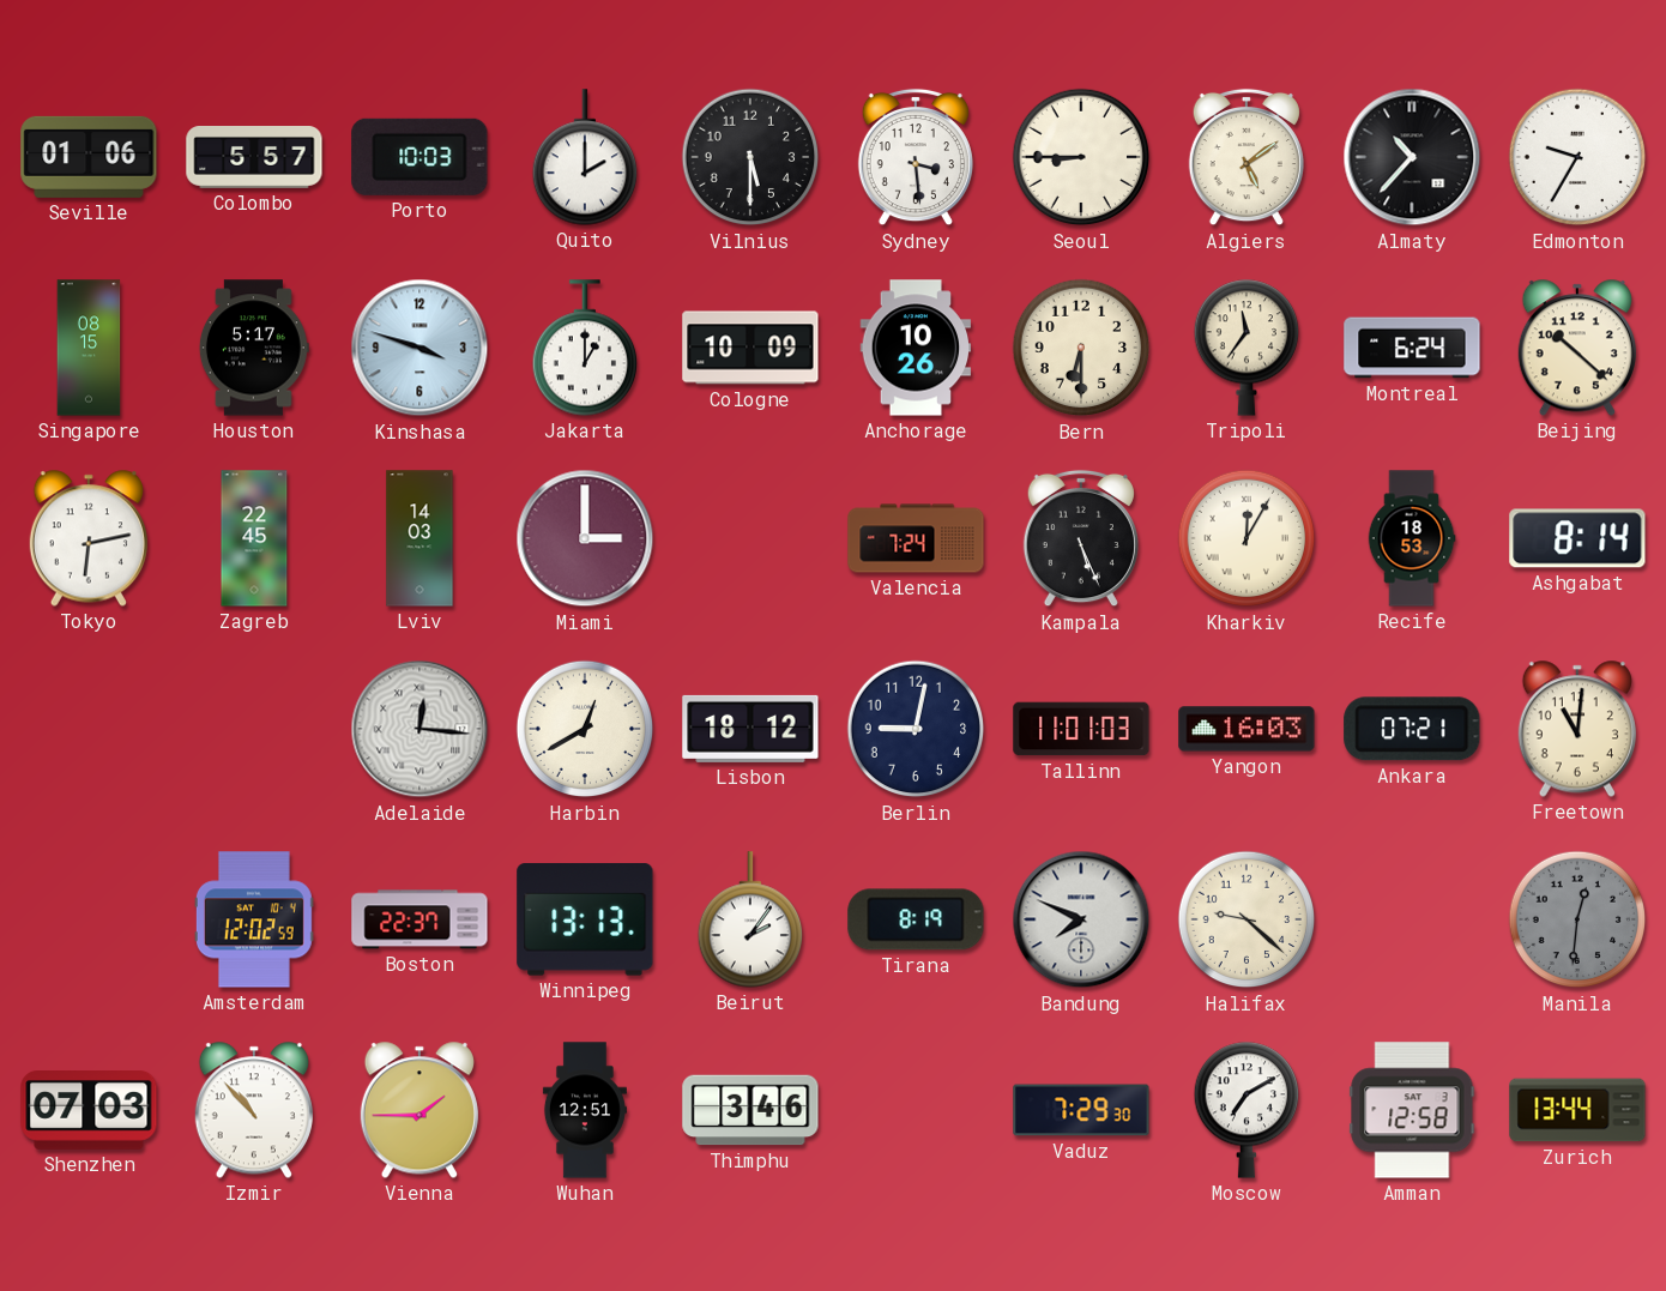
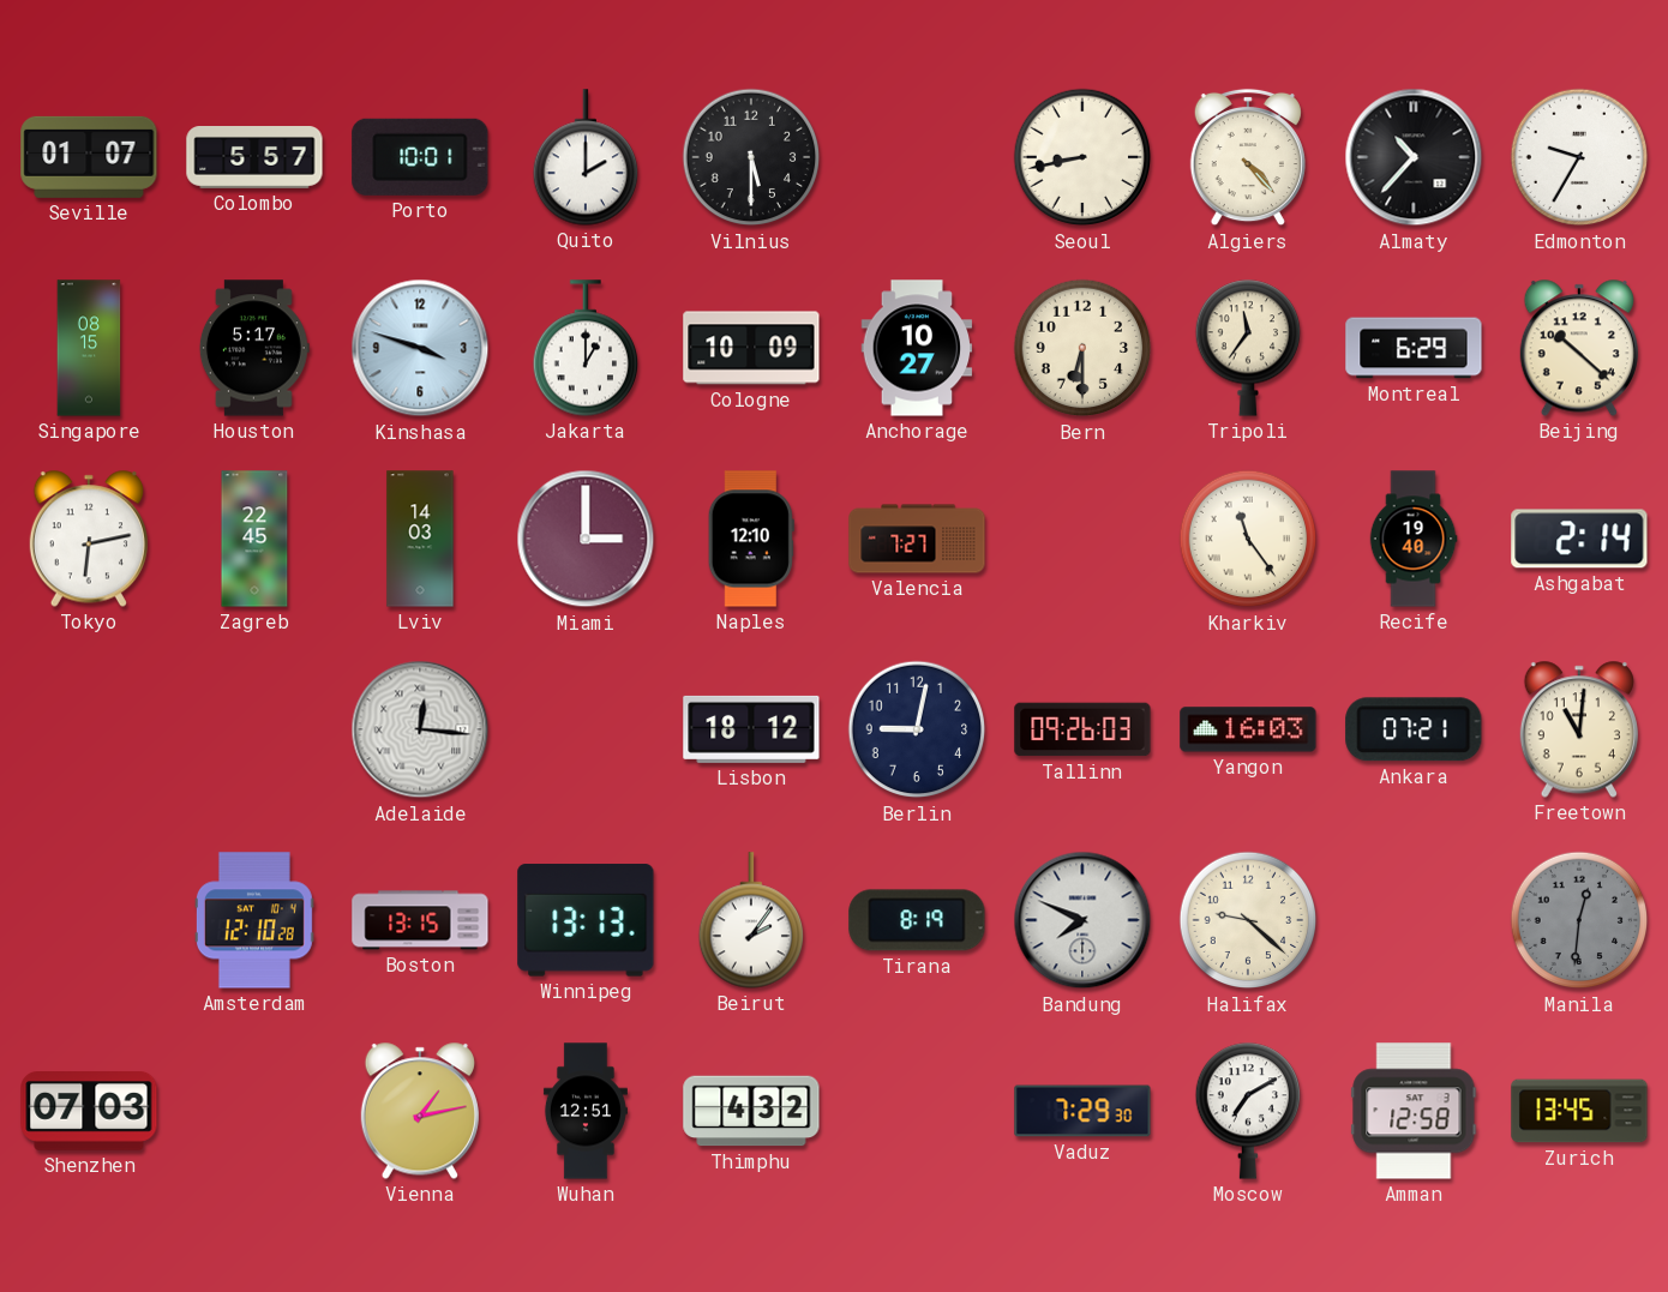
Seville: 01:06 -> 01:07 (89, 157)
Porto: 10:03 -> 10:01 (420, 157)
Sydney: 3:29 -> none (916, 157)
Seoul: 8:45 -> 8:43 (1082, 157)
Algiers: 5:09 -> 4:23 (1248, 157)
Anchorage: 10:26 -> 10:27 (917, 348)
Montreal: 6:24 -> 6:29 (1414, 348)
Naples: none -> 12:10 (751, 539)
Valencia: 7:24 -> 7:27 (917, 539)
Kampala: 5:26 -> none (1081, 538)
Kharkiv: 12:05 -> 11:24 (1248, 539)
Recife: 18:53 -> 19:40 (1414, 539)
Ashgabat: 8:14 -> 2:14 (1579, 539)
Harbin: 12:40 -> none (585, 729)
Tallinn: 11:01 -> 09:26 (1082, 729)
Amsterdam: 12:02 -> 12:10 (254, 920)
Boston: 22:37 -> 13:15 (420, 920)
Izmir: 10:53 -> none (254, 1110)
Vienna: 1:45 -> 1:13 (420, 1111)
Thimphu: 3:46 -> 4:32 (751, 1111)
Zurich: 13:44 -> 13:45 (1579, 1111)
